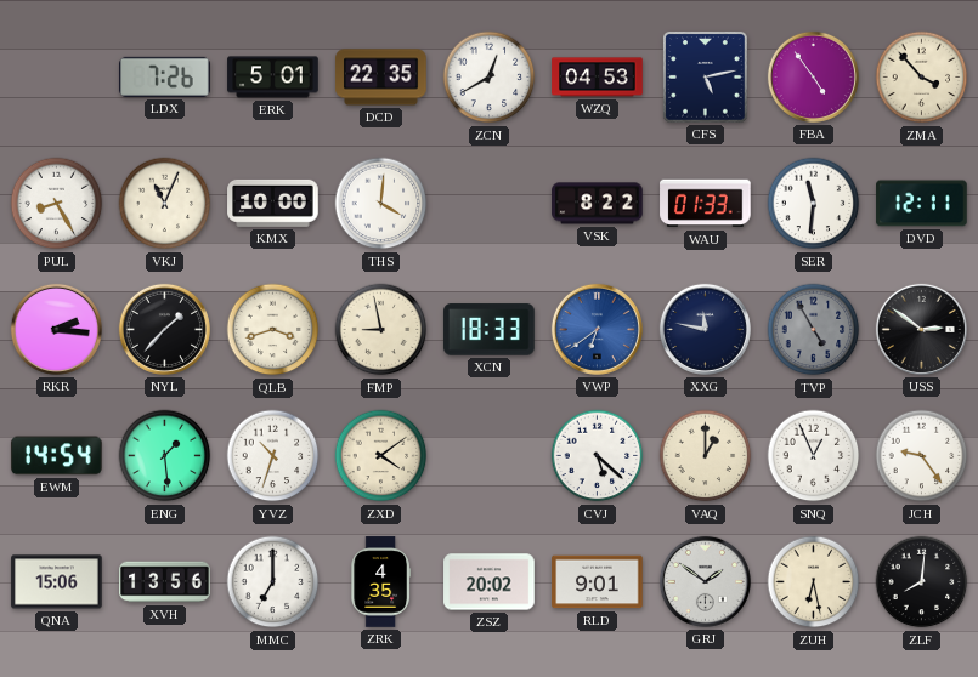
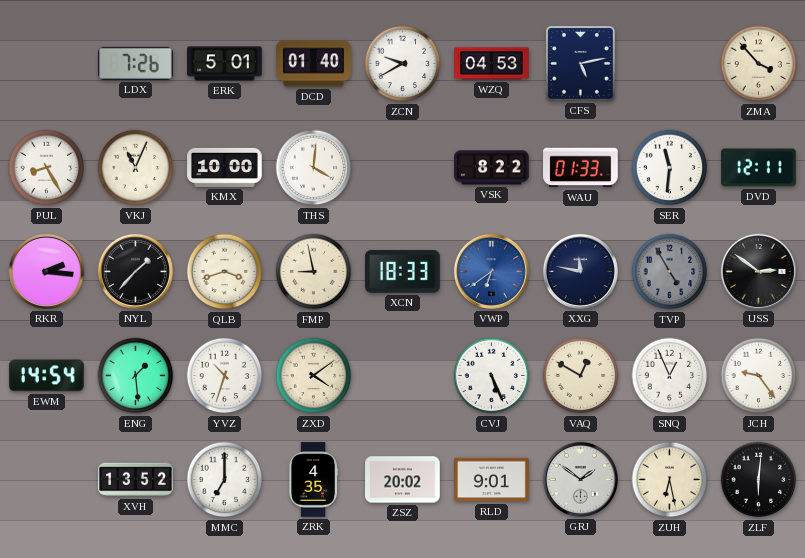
DCD: 22:35 -> 01:40 (314, 64)
ZCN: 12:40 -> 9:40 (403, 64)
FBA: 4:54 -> none (813, 76)
CVJ: 5:22 -> 5:26 (492, 376)
VAQ: 1:00 -> 12:50 (581, 376)
QNA: 15:06 -> none (57, 582)
XVH: 13:56 -> 13:52 (136, 480)
ZLF: 8:01 -> 6:01 (759, 480)
